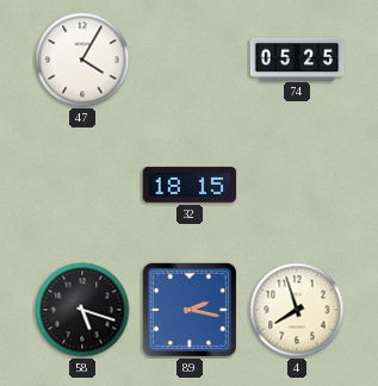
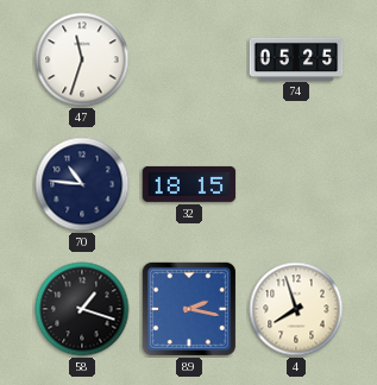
47: 4:05 -> 11:33 (82, 59)
70: none -> 10:46 (82, 184)
58: 5:18 -> 1:18 (82, 309)
